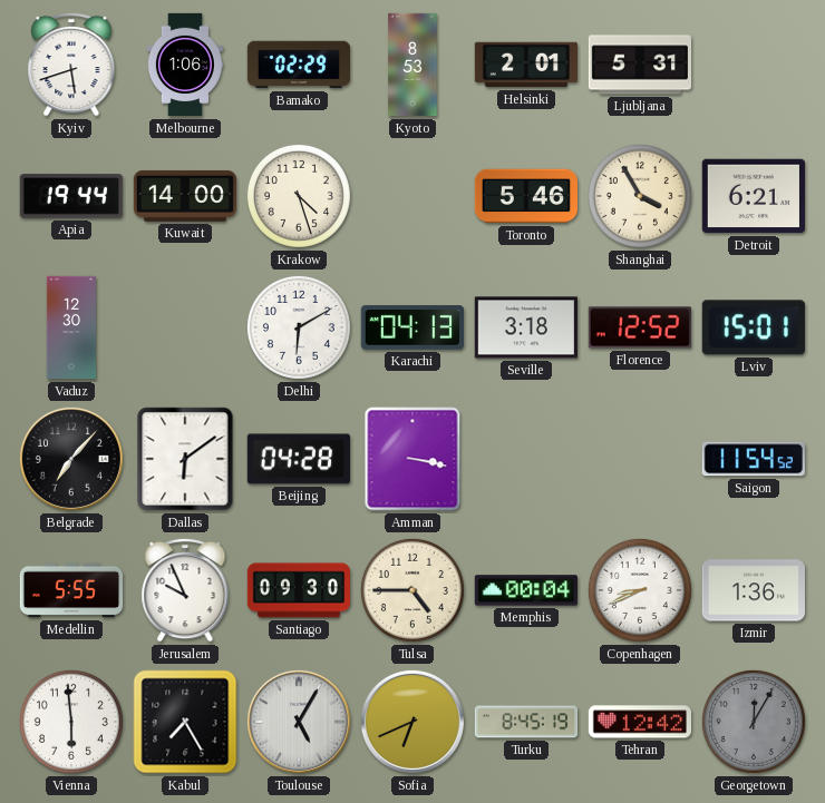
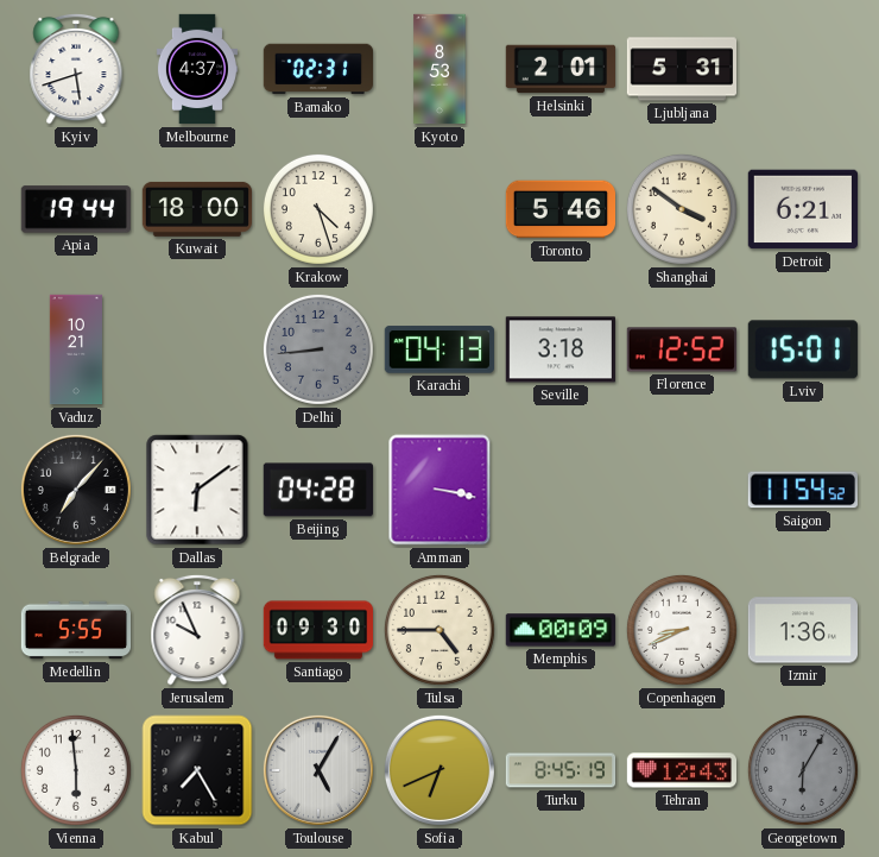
Melbourne: 1:06 -> 4:37 (197, 69)
Bamako: 02:29 -> 02:31 (317, 69)
Kuwait: 14:00 -> 18:00 (196, 209)
Shanghai: 3:55 -> 3:51 (682, 209)
Vaduz: 12:30 -> 10:21 (75, 349)
Delhi: 6:10 -> 8:44 (318, 349)
Delhi dial: white -> grey (318, 349)
Memphis: 00:04 -> 00:09 (559, 630)
Tehran: 12:42 -> 12:43 (681, 770)
Georgetown: 12:05 -> 6:05 (803, 770)
